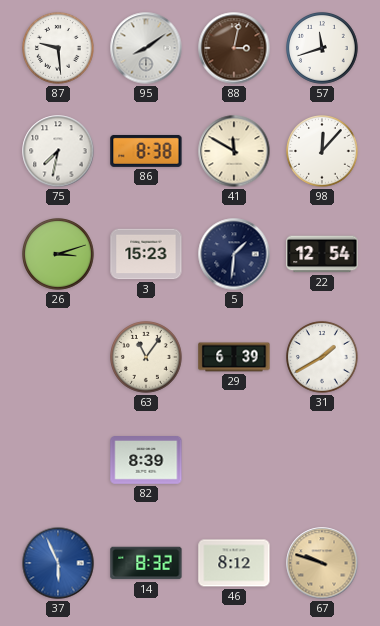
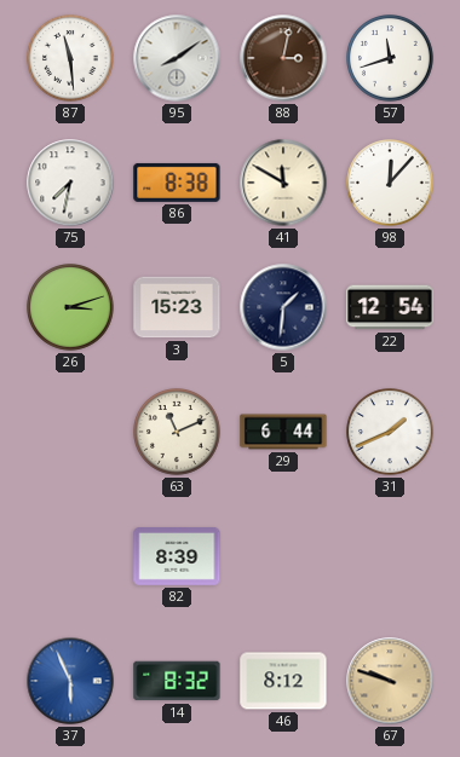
87: 9:29 -> 11:29 (71, 59)
63: 11:06 -> 11:11 (178, 433)
29: 6:39 -> 6:44 (283, 432)
31: 1:40 -> 1:41 (391, 433)
